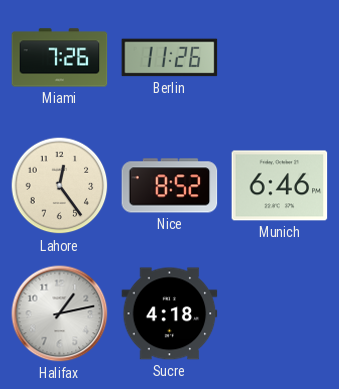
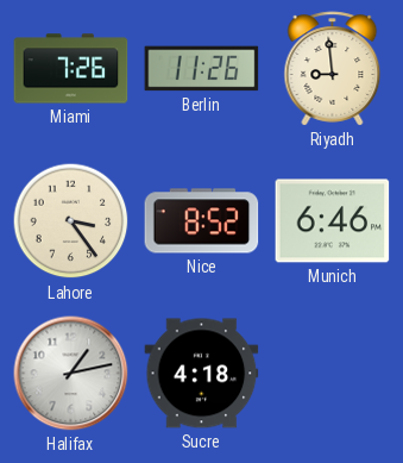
Riyadh: none -> 8:59 (333, 69)
Lahore: 12:24 -> 3:24 (71, 221)
